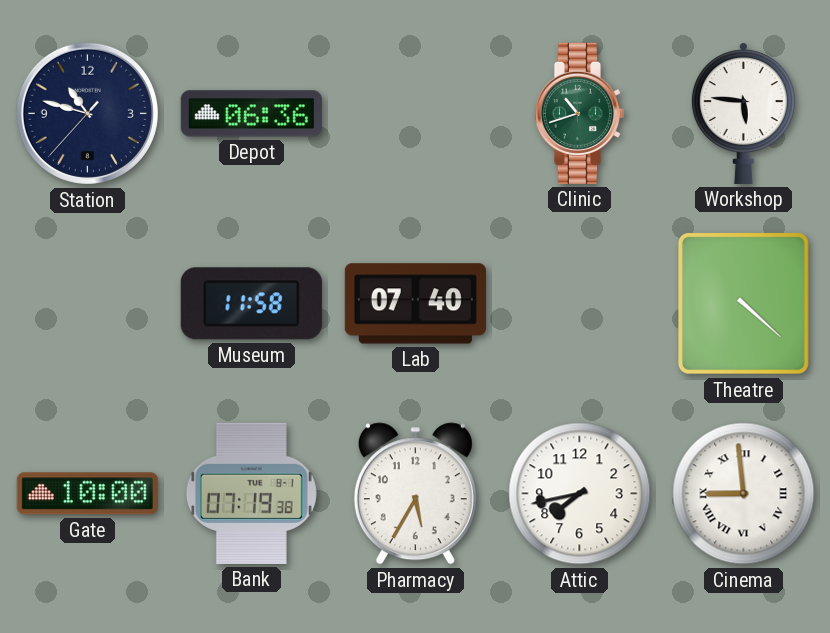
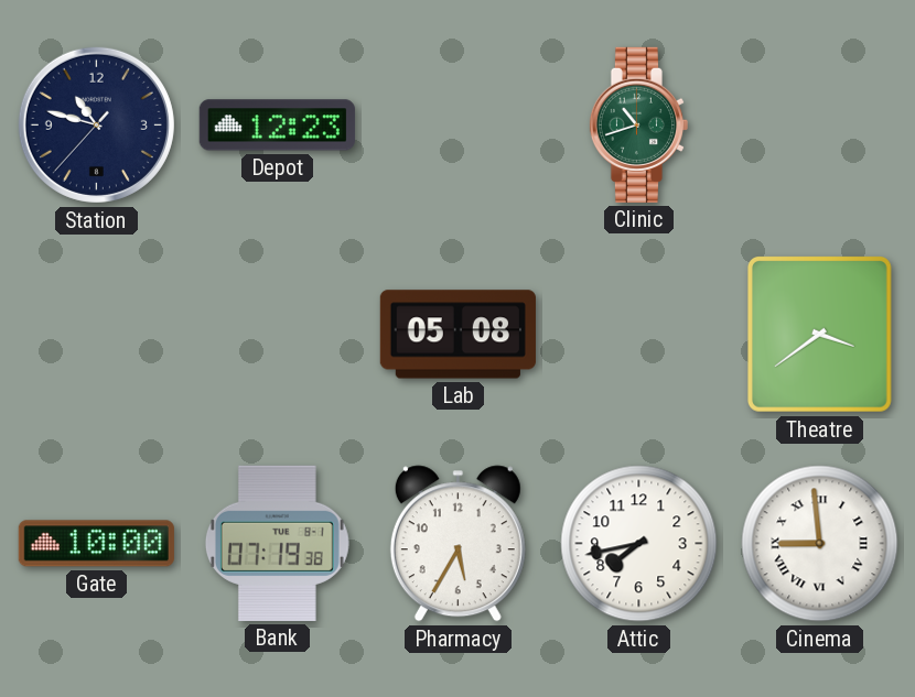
Depot: 06:36 -> 12:23 (277, 126)
Workshop: 5:46 -> none (743, 113)
Museum: 11:58 -> none (251, 304)
Lab: 07:40 -> 05:08 (457, 335)
Theatre: 4:22 -> 3:39 (819, 335)
